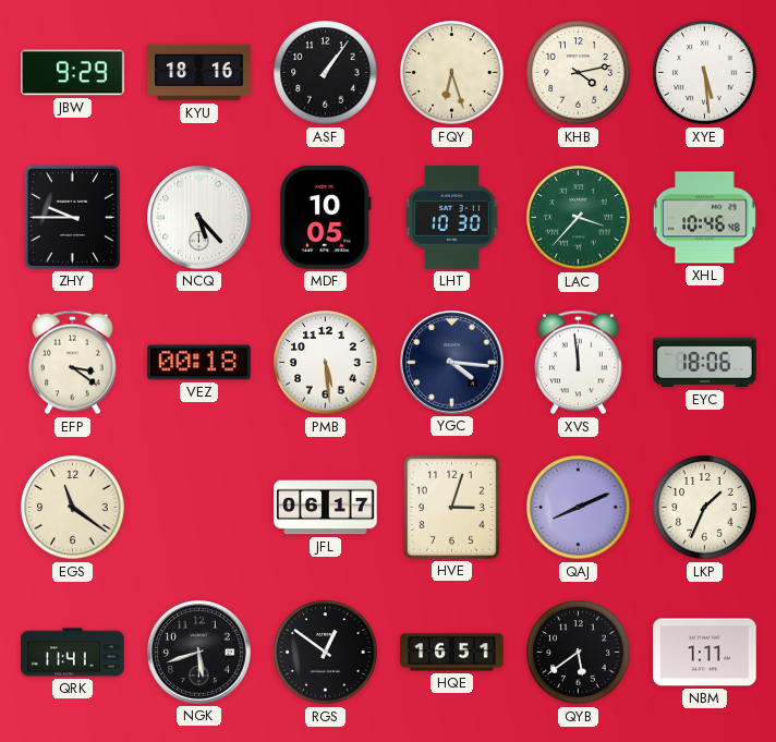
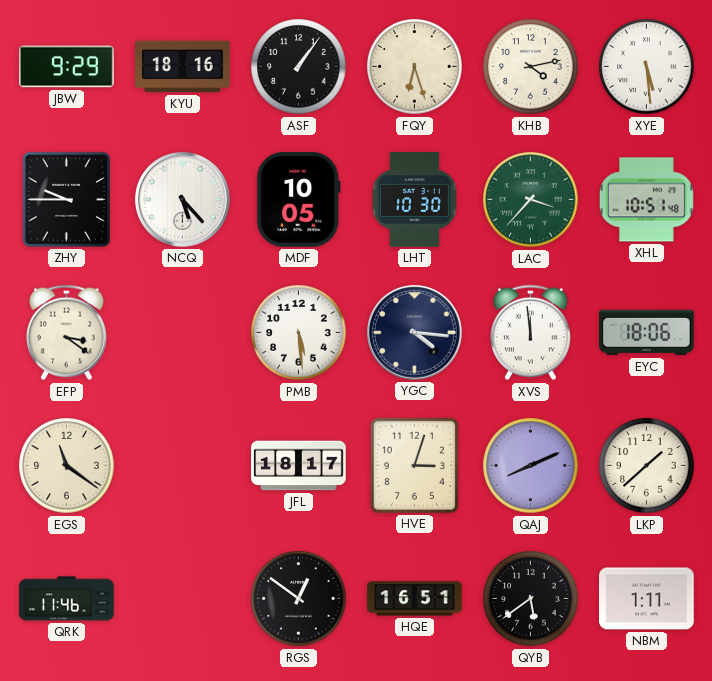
XHL: 10:46 -> 10:51 (646, 200)
VEZ: 00:18 -> none (199, 363)
JFL: 06:17 -> 18:17 (299, 466)
LKP: 1:34 -> 1:38 (647, 466)
QRK: 11:41 -> 11:46 (67, 599)
NGK: 5:42 -> none (199, 653)
